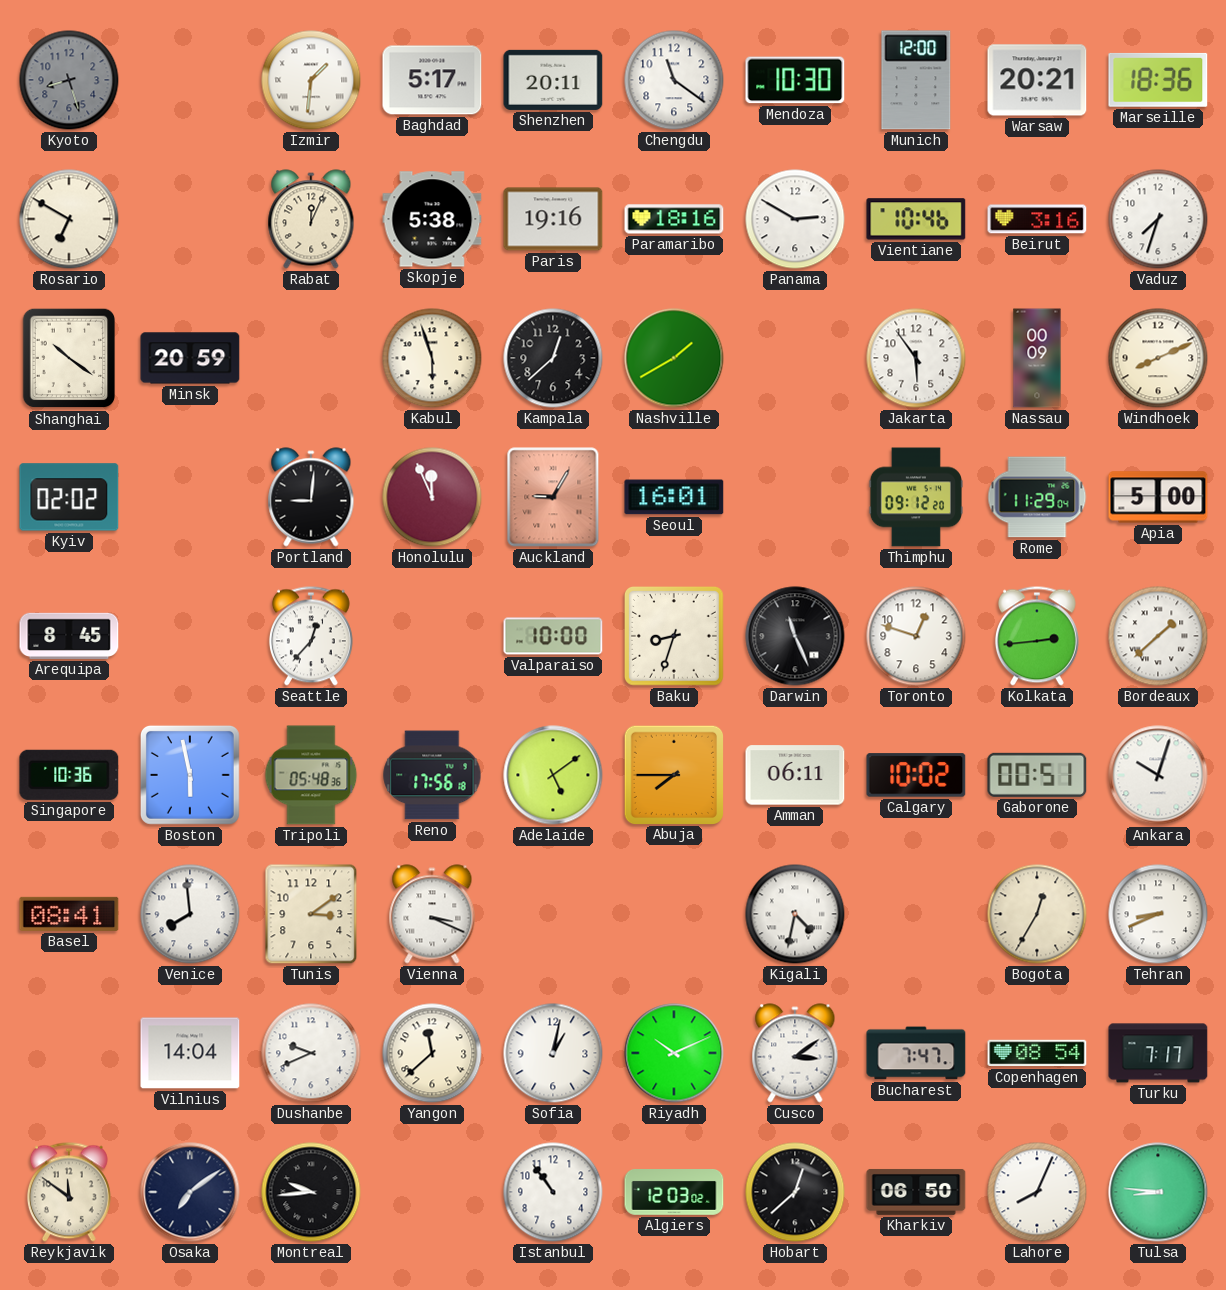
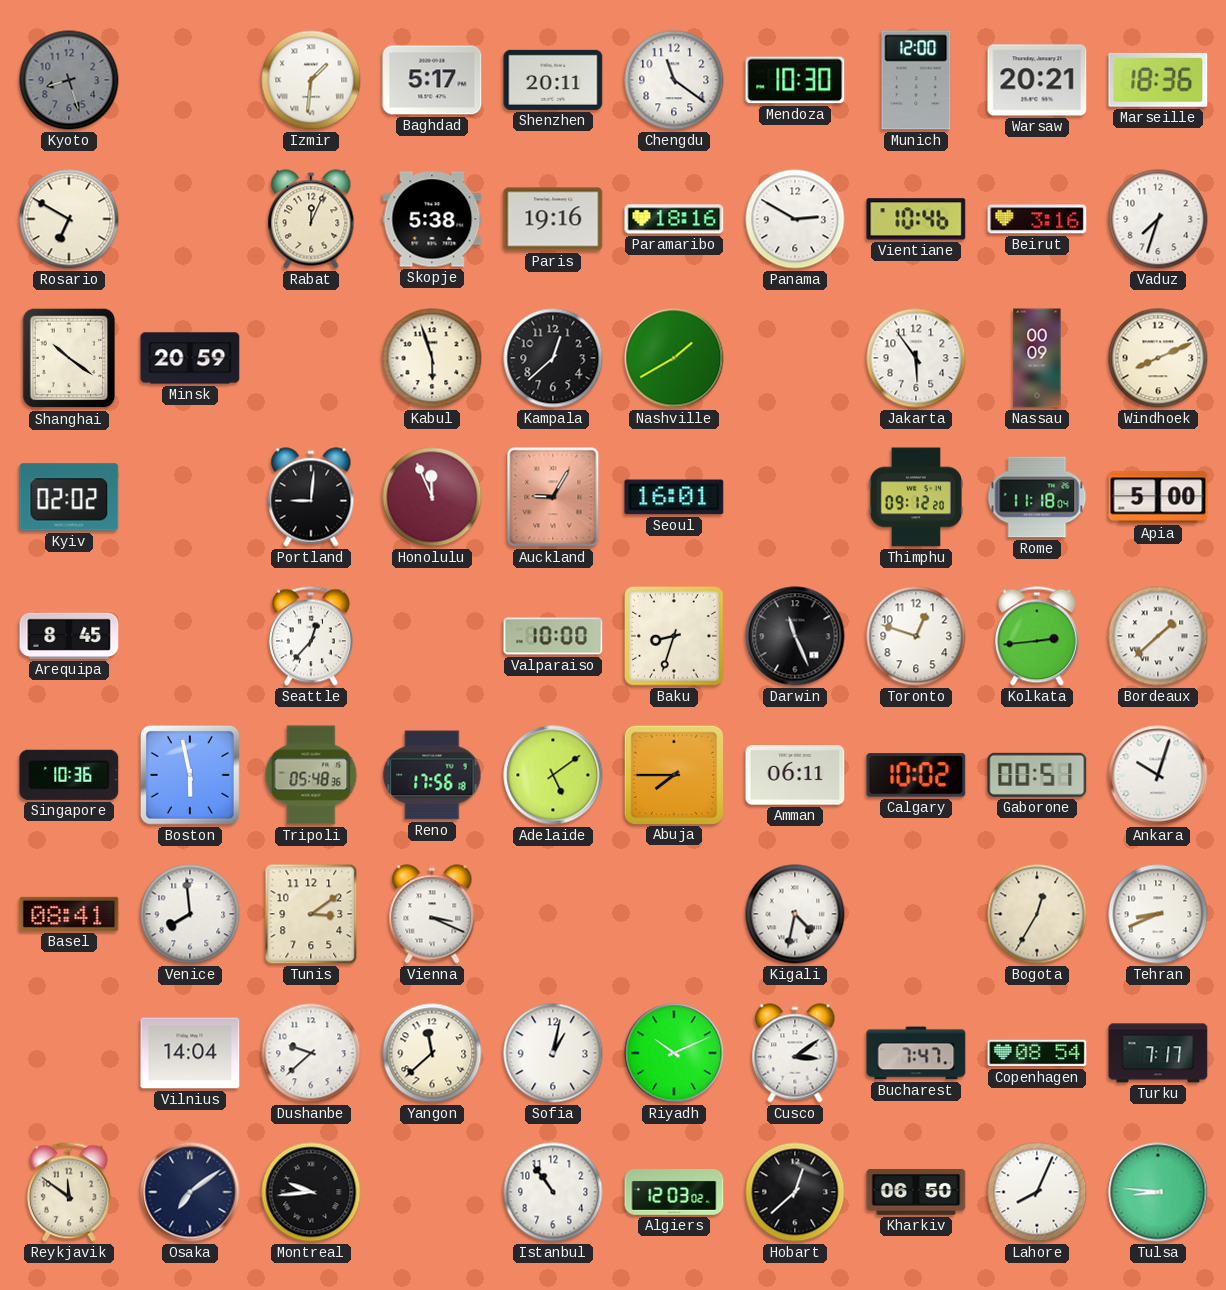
Rome: 11:29 -> 11:18 (1037, 497)
Dushanbe: 9:41 -> 9:38 (311, 1053)
